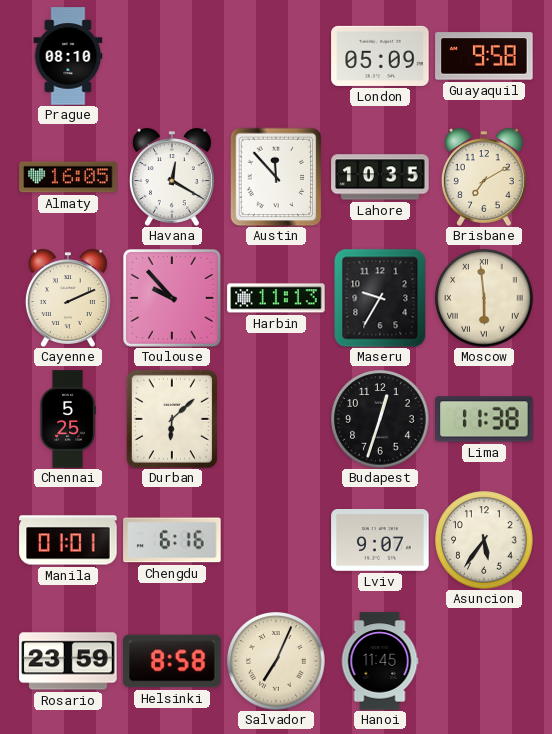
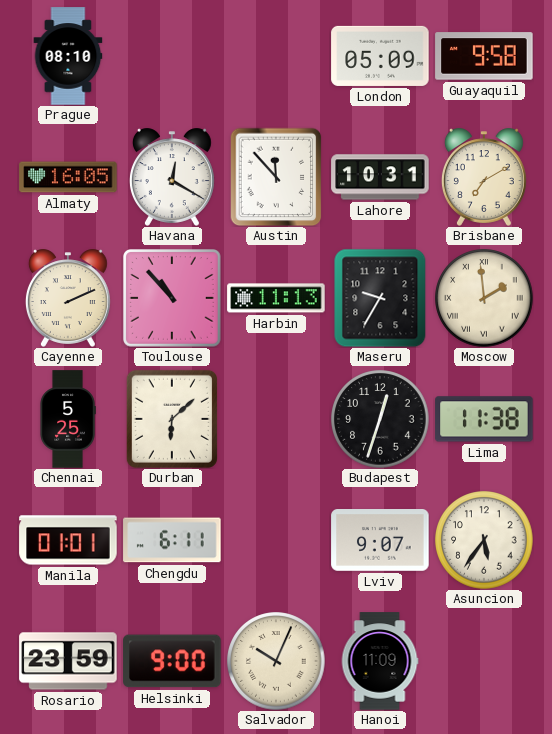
Lahore: 10:35 -> 10:31 (380, 177)
Toulouse: 9:53 -> 10:53 (173, 299)
Moscow: 5:59 -> 1:59 (484, 298)
Chengdu: 6:16 -> 6:11 (172, 540)
Helsinki: 8:58 -> 9:00 (172, 661)
Salvador: 7:04 -> 10:04 (276, 661)
Hanoi: 11:45 -> 11:09 (380, 661)
